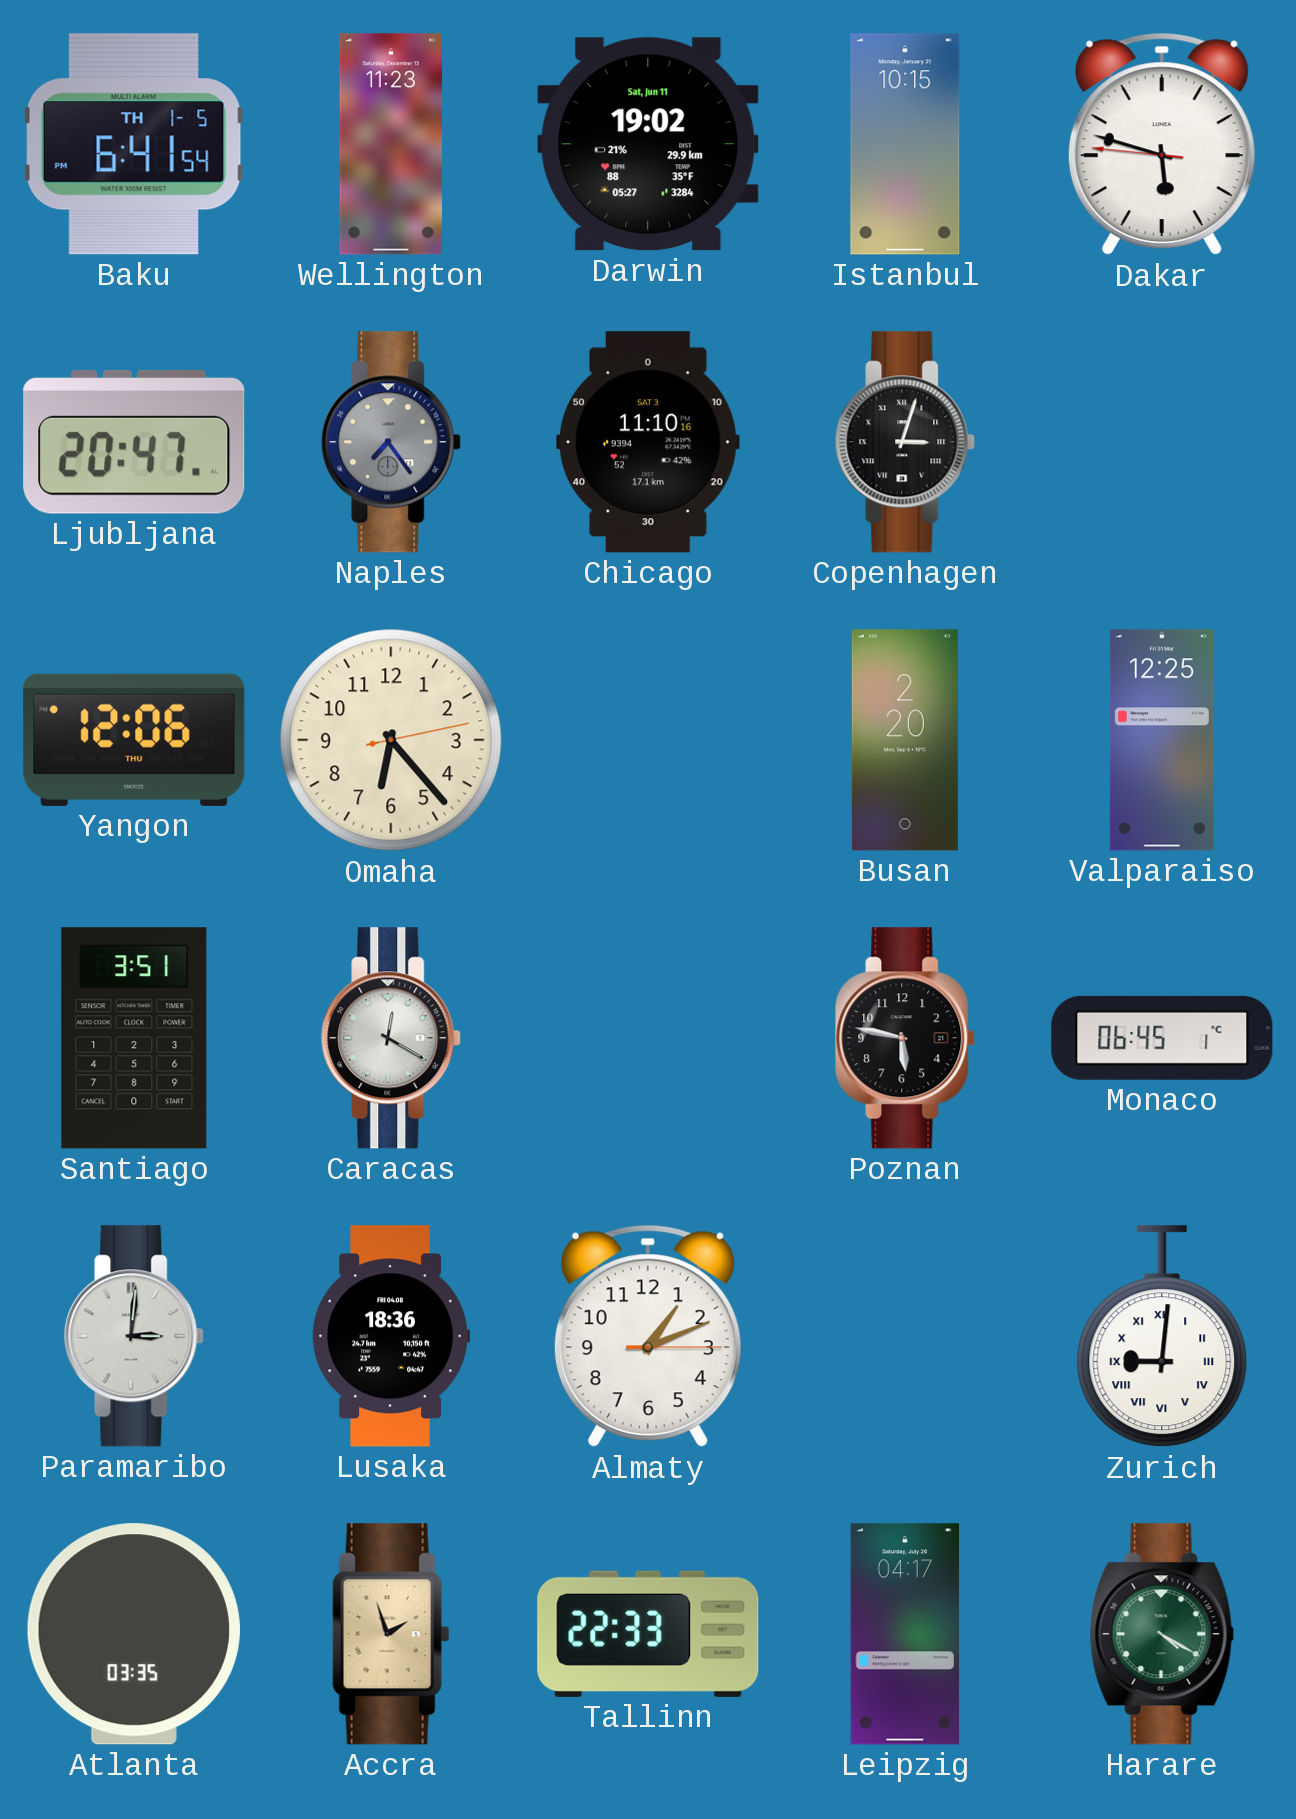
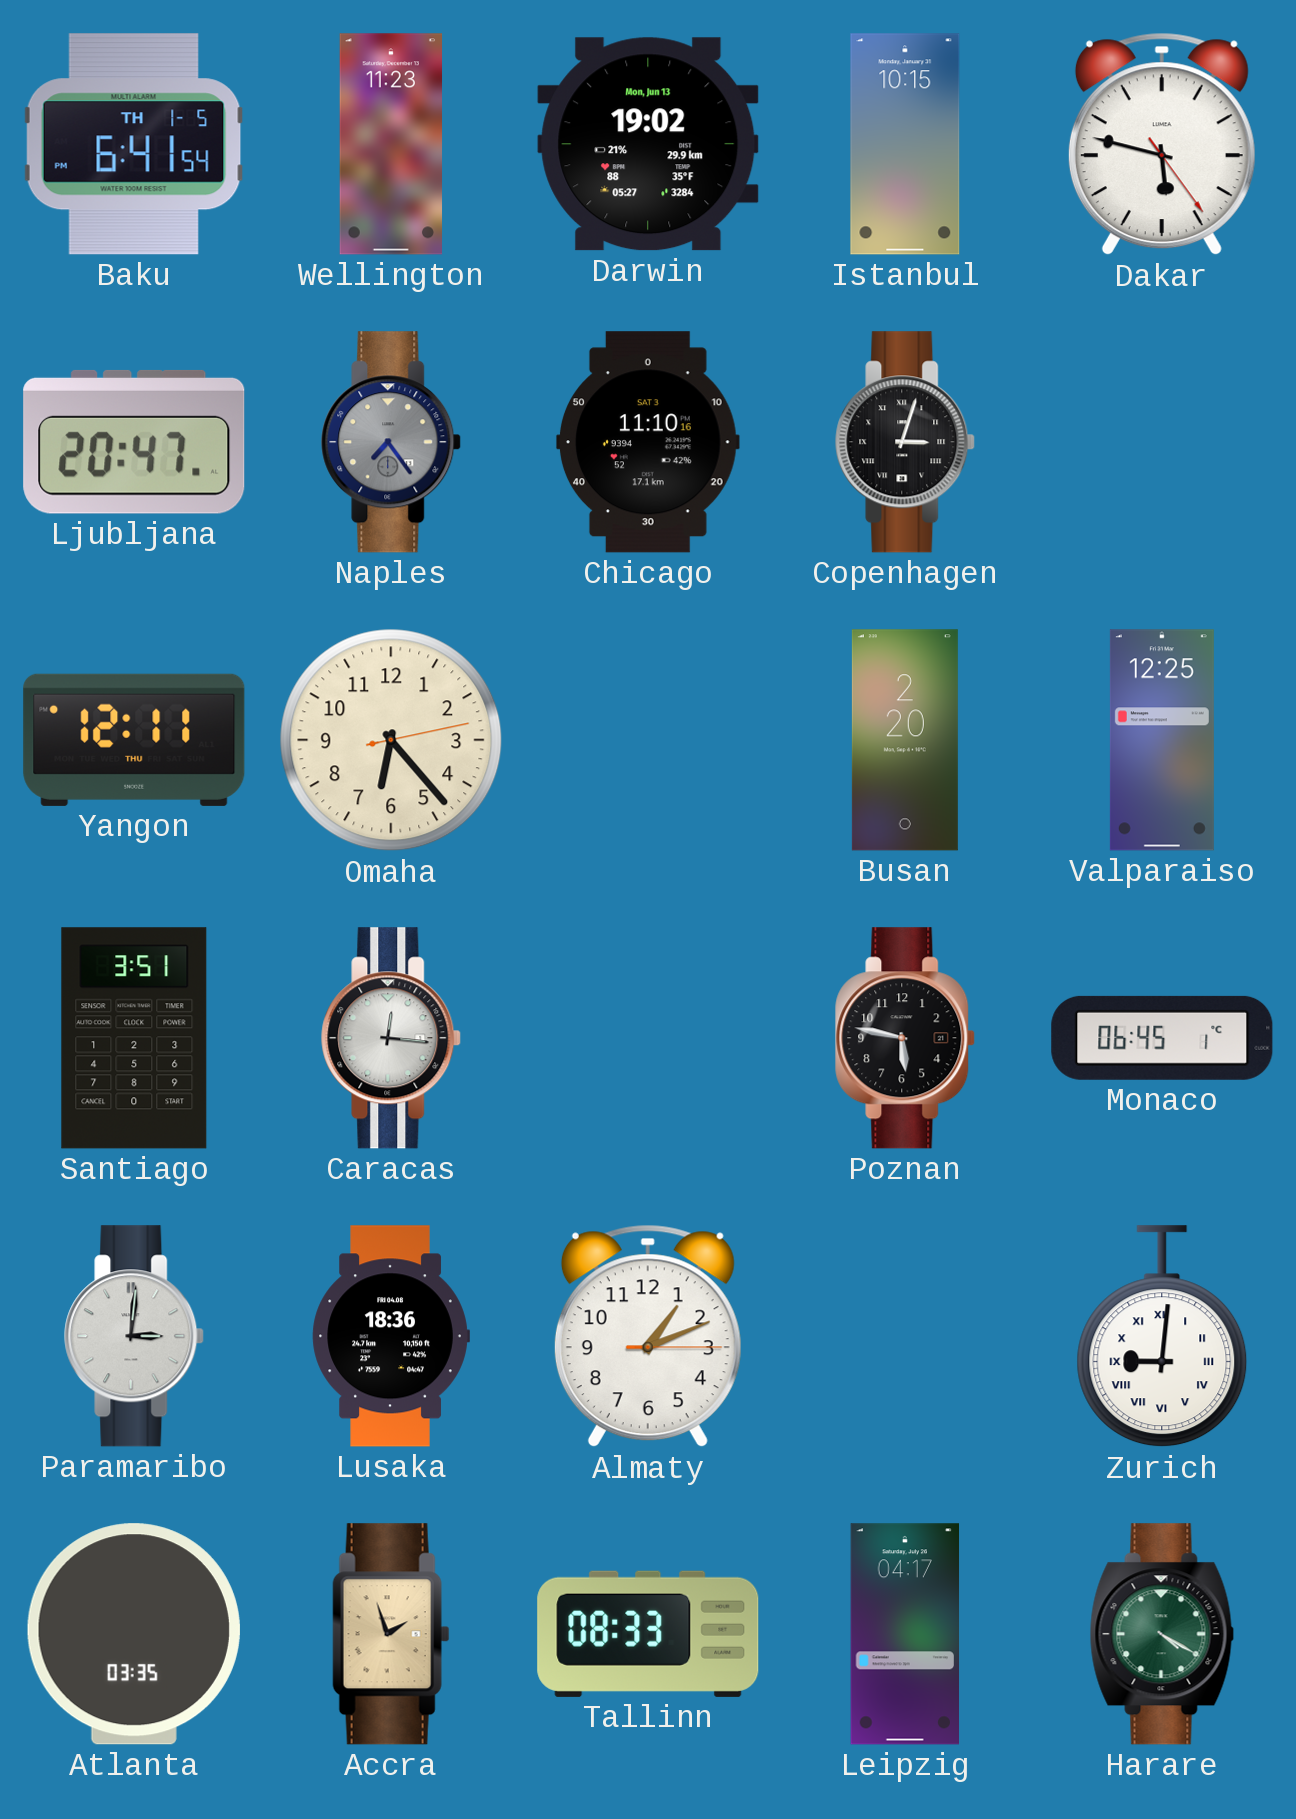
Darwin date: Sat, Jun 11 -> Mon, Jun 13 (648, 144)
Dakar: 5:47:46 -> 5:47:24 (1162, 144)
Yangon: 12:06 -> 12:11 (134, 740)
Caracas: 12:20 -> 12:16 (392, 1038)
Tallinn: 22:33 -> 08:33 (648, 1634)
